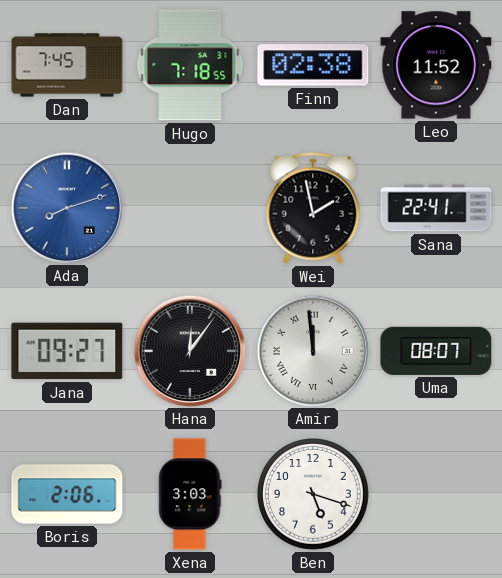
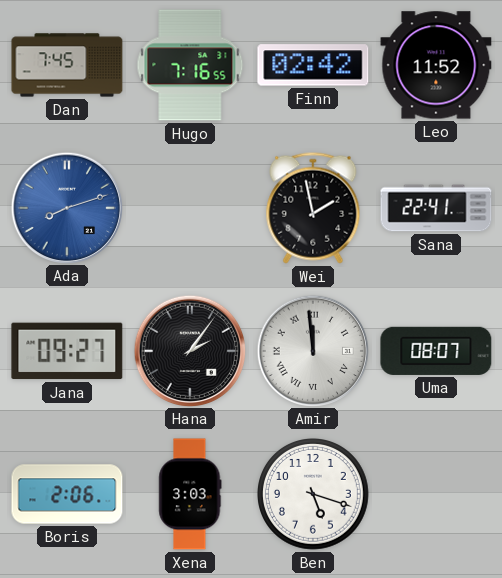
Hugo: 7:18 -> 7:16 (190, 65)
Finn: 02:38 -> 02:42 (313, 65)
Hana: 12:06 -> 2:06 (189, 350)
